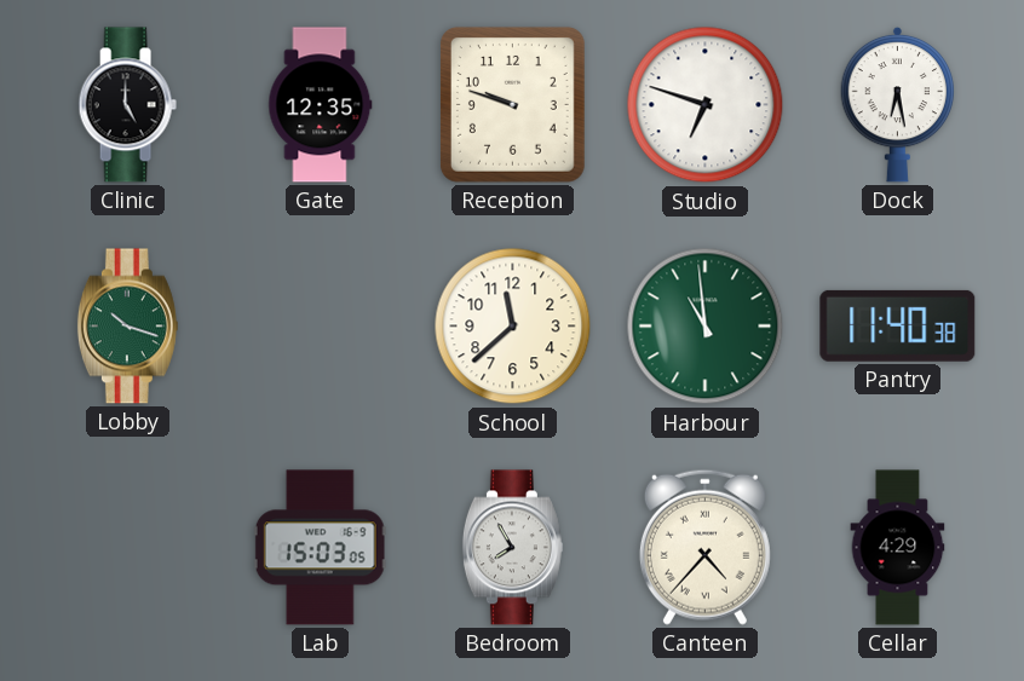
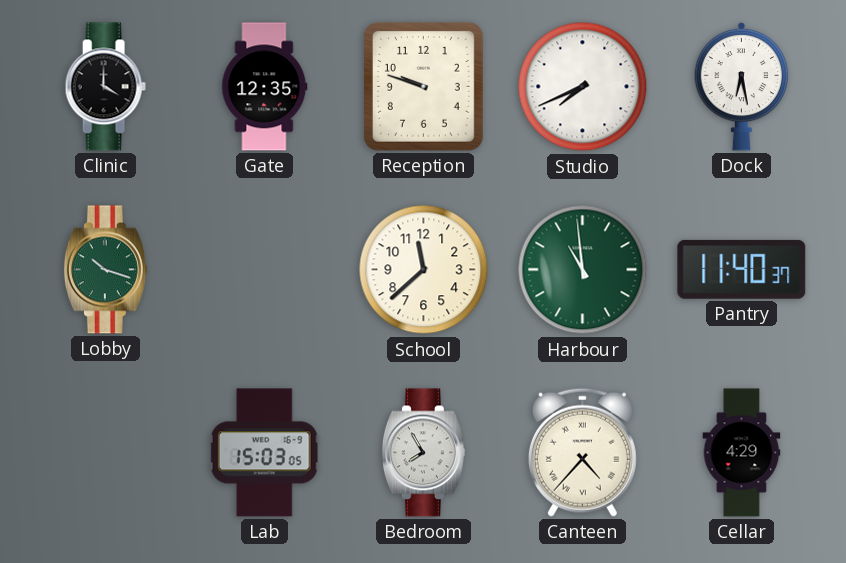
Clinic: 5:00 -> 4:00 (105, 87)
Studio: 6:48 -> 7:41 (583, 87)
Pantry: 11:40:38 -> 11:40:37 (742, 269)
